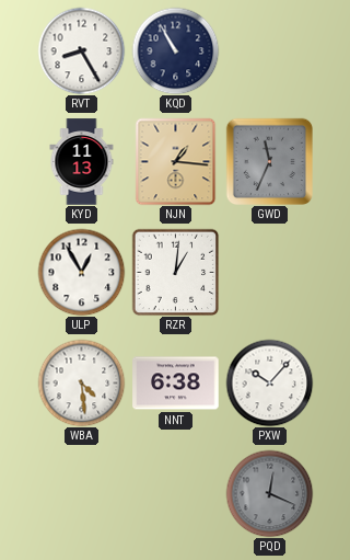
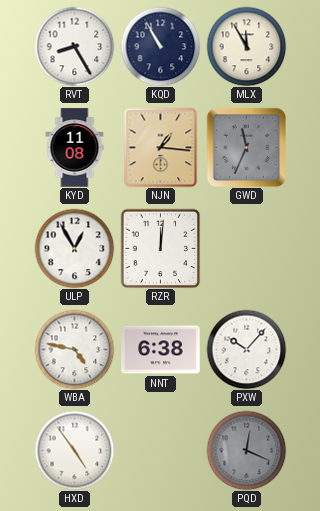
MLX: none -> 11:55 (246, 46)
KYD: 11:13 -> 11:08 (75, 148)
RZR: 1:01 -> 12:01 (160, 248)
WBA: 4:29 -> 4:47 (74, 349)
HXD: none -> 4:54 (74, 450)
